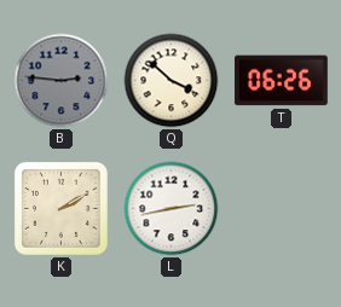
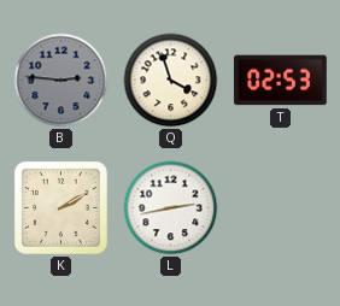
Q: 3:52 -> 3:57 (171, 81)
T: 06:26 -> 02:53 (281, 81)
